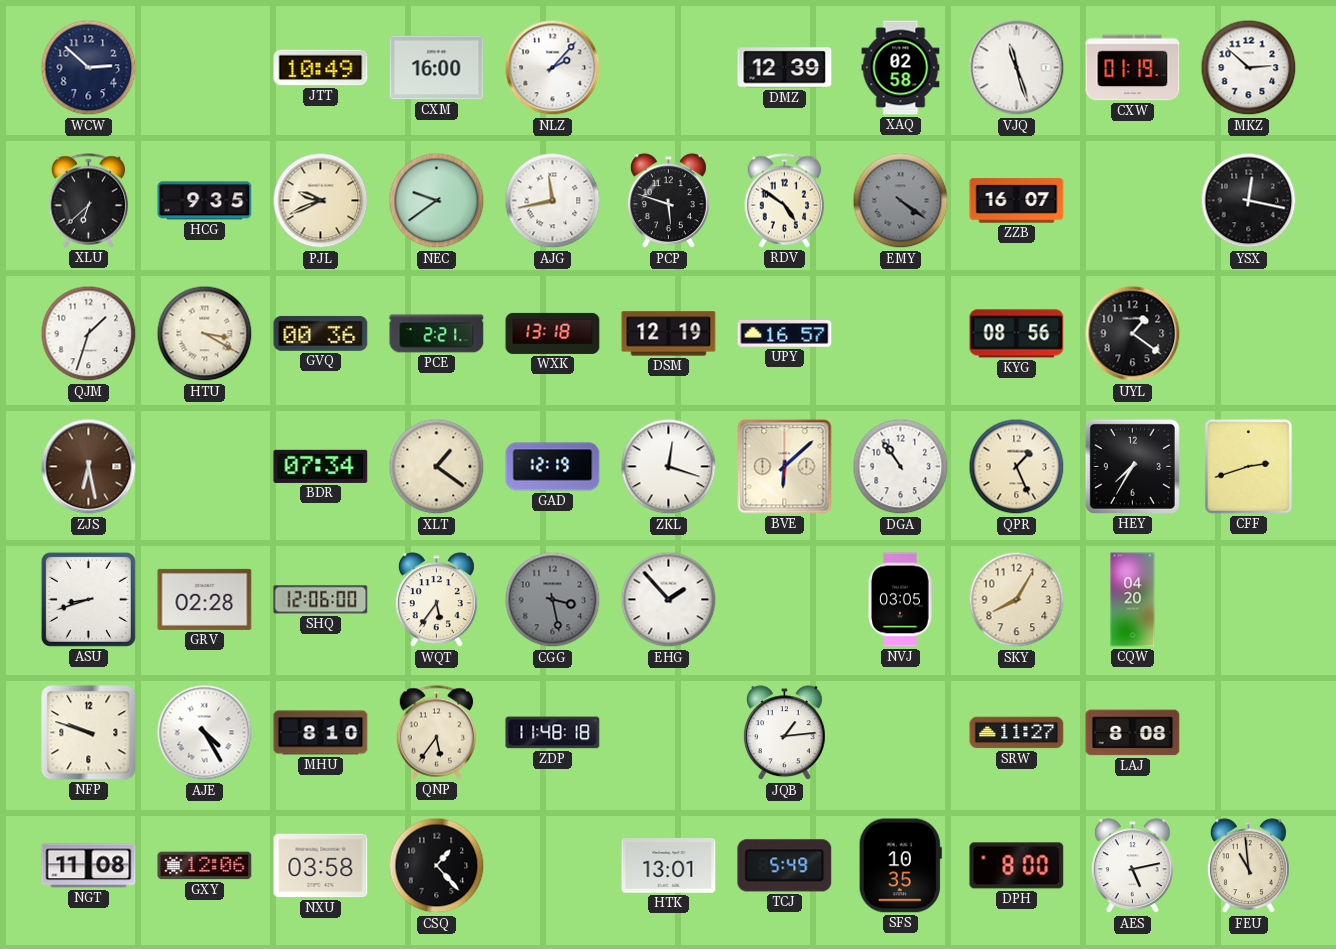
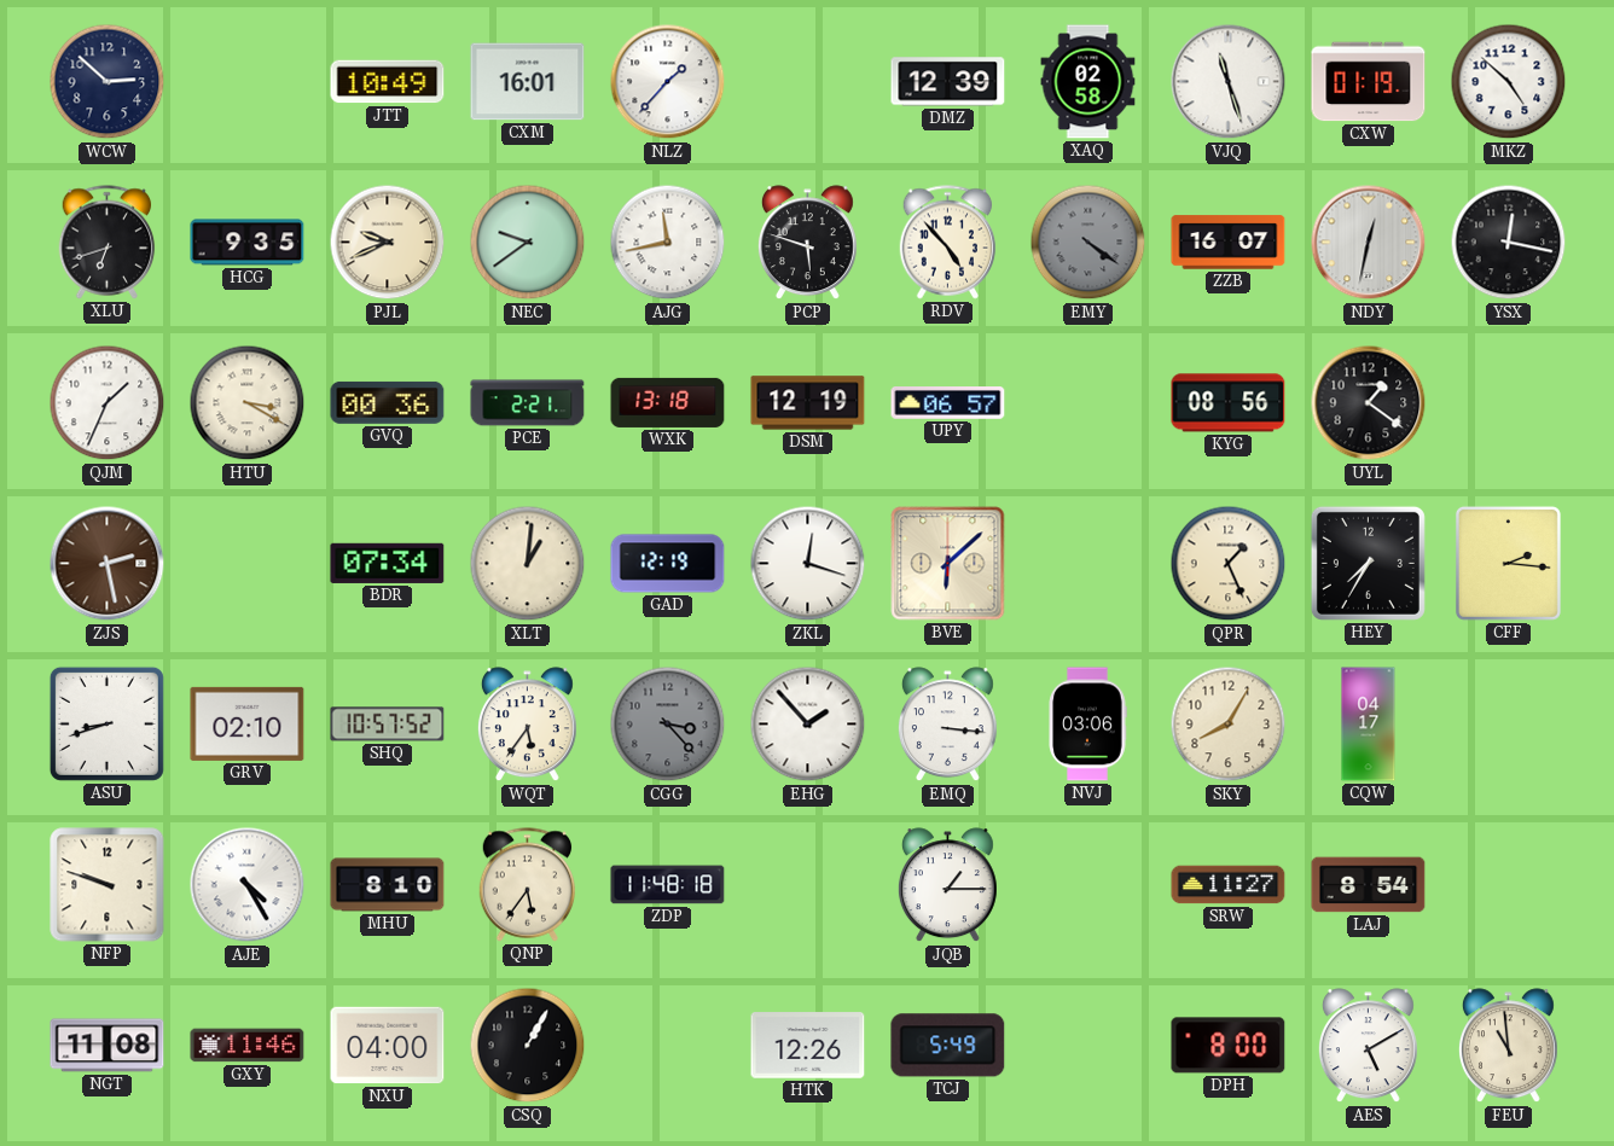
CXM: 16:00 -> 16:01 (528, 82)
NLZ: 2:07 -> 1:37 (668, 82)
MKZ: 2:52 -> 4:52 (1509, 82)
XLU: 6:38 -> 6:42 (108, 243)
RDV: 4:51 -> 4:53 (948, 243)
NDY: none -> 12:32 (1369, 243)
QJM: 1:33 -> 1:34 (108, 403)
UPY: 16:57 -> 06:57 (948, 403)
ZJS: 6:28 -> 2:28 (108, 564)
XLT: 1:21 -> 1:01 (528, 564)
DGA: 10:54 -> none (901, 467)
CFF: 2:42 -> 2:16 (1508, 563)
GRV: 02:28 -> 02:10 (248, 723)
SHQ: 12:06 -> 10:57 (388, 725)
CGG: 3:28 -> 3:23 (668, 725)
EMQ: none -> 3:16 (947, 725)
NVJ: 03:05 -> 03:06 (1087, 725)
CQW: 04:20 -> 04:17 (1369, 725)
JQB: 1:14 -> 1:15 (947, 885)
LAJ: 8:08 -> 8:54 (1369, 885)
GXY: 12:06 -> 11:46 (248, 1046)
NXU: 03:58 -> 04:00 (388, 1046)
CSQ: 1:23 -> 1:05 (528, 1046)
HTK: 13:01 -> 12:26 (808, 1046)
SFS: 10:35 -> none (900, 866)
AES: 5:13 -> 5:10 (1368, 1046)
